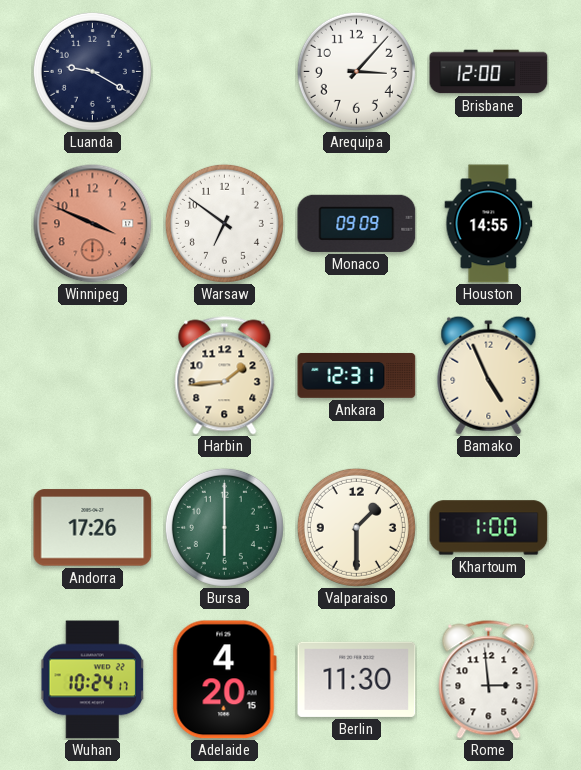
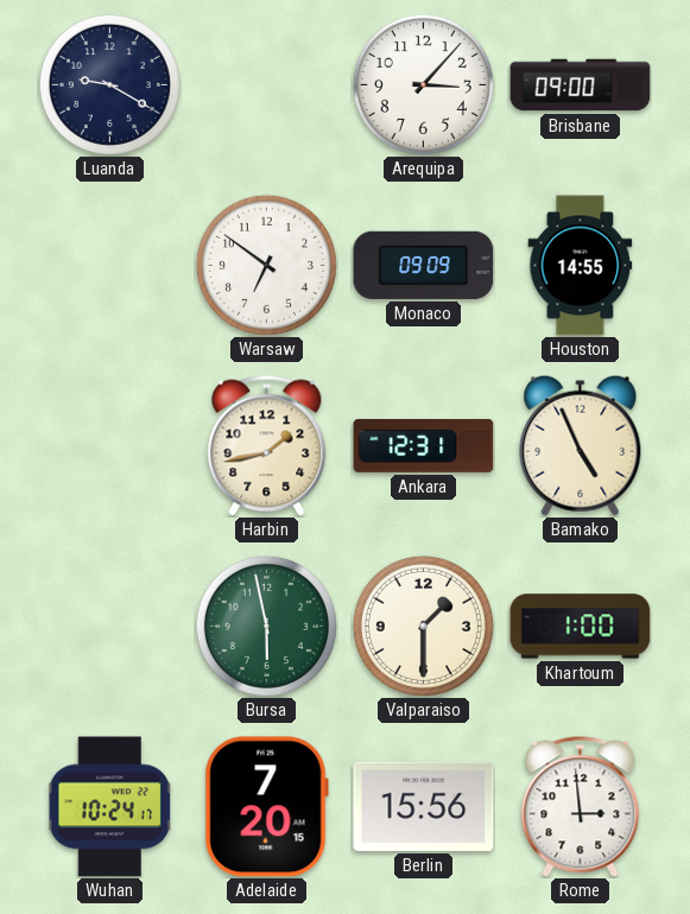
Brisbane: 12:00 -> 09:00 (581, 85)
Winnipeg: 3:49 -> none (93, 224)
Harbin: 1:44 -> 1:43 (267, 446)
Andorra: 17:26 -> none (93, 528)
Bursa: 6:00 -> 5:58 (266, 626)
Adelaide: 4:20 -> 7:20 (266, 807)
Berlin: 11:30 -> 15:56 (424, 806)
